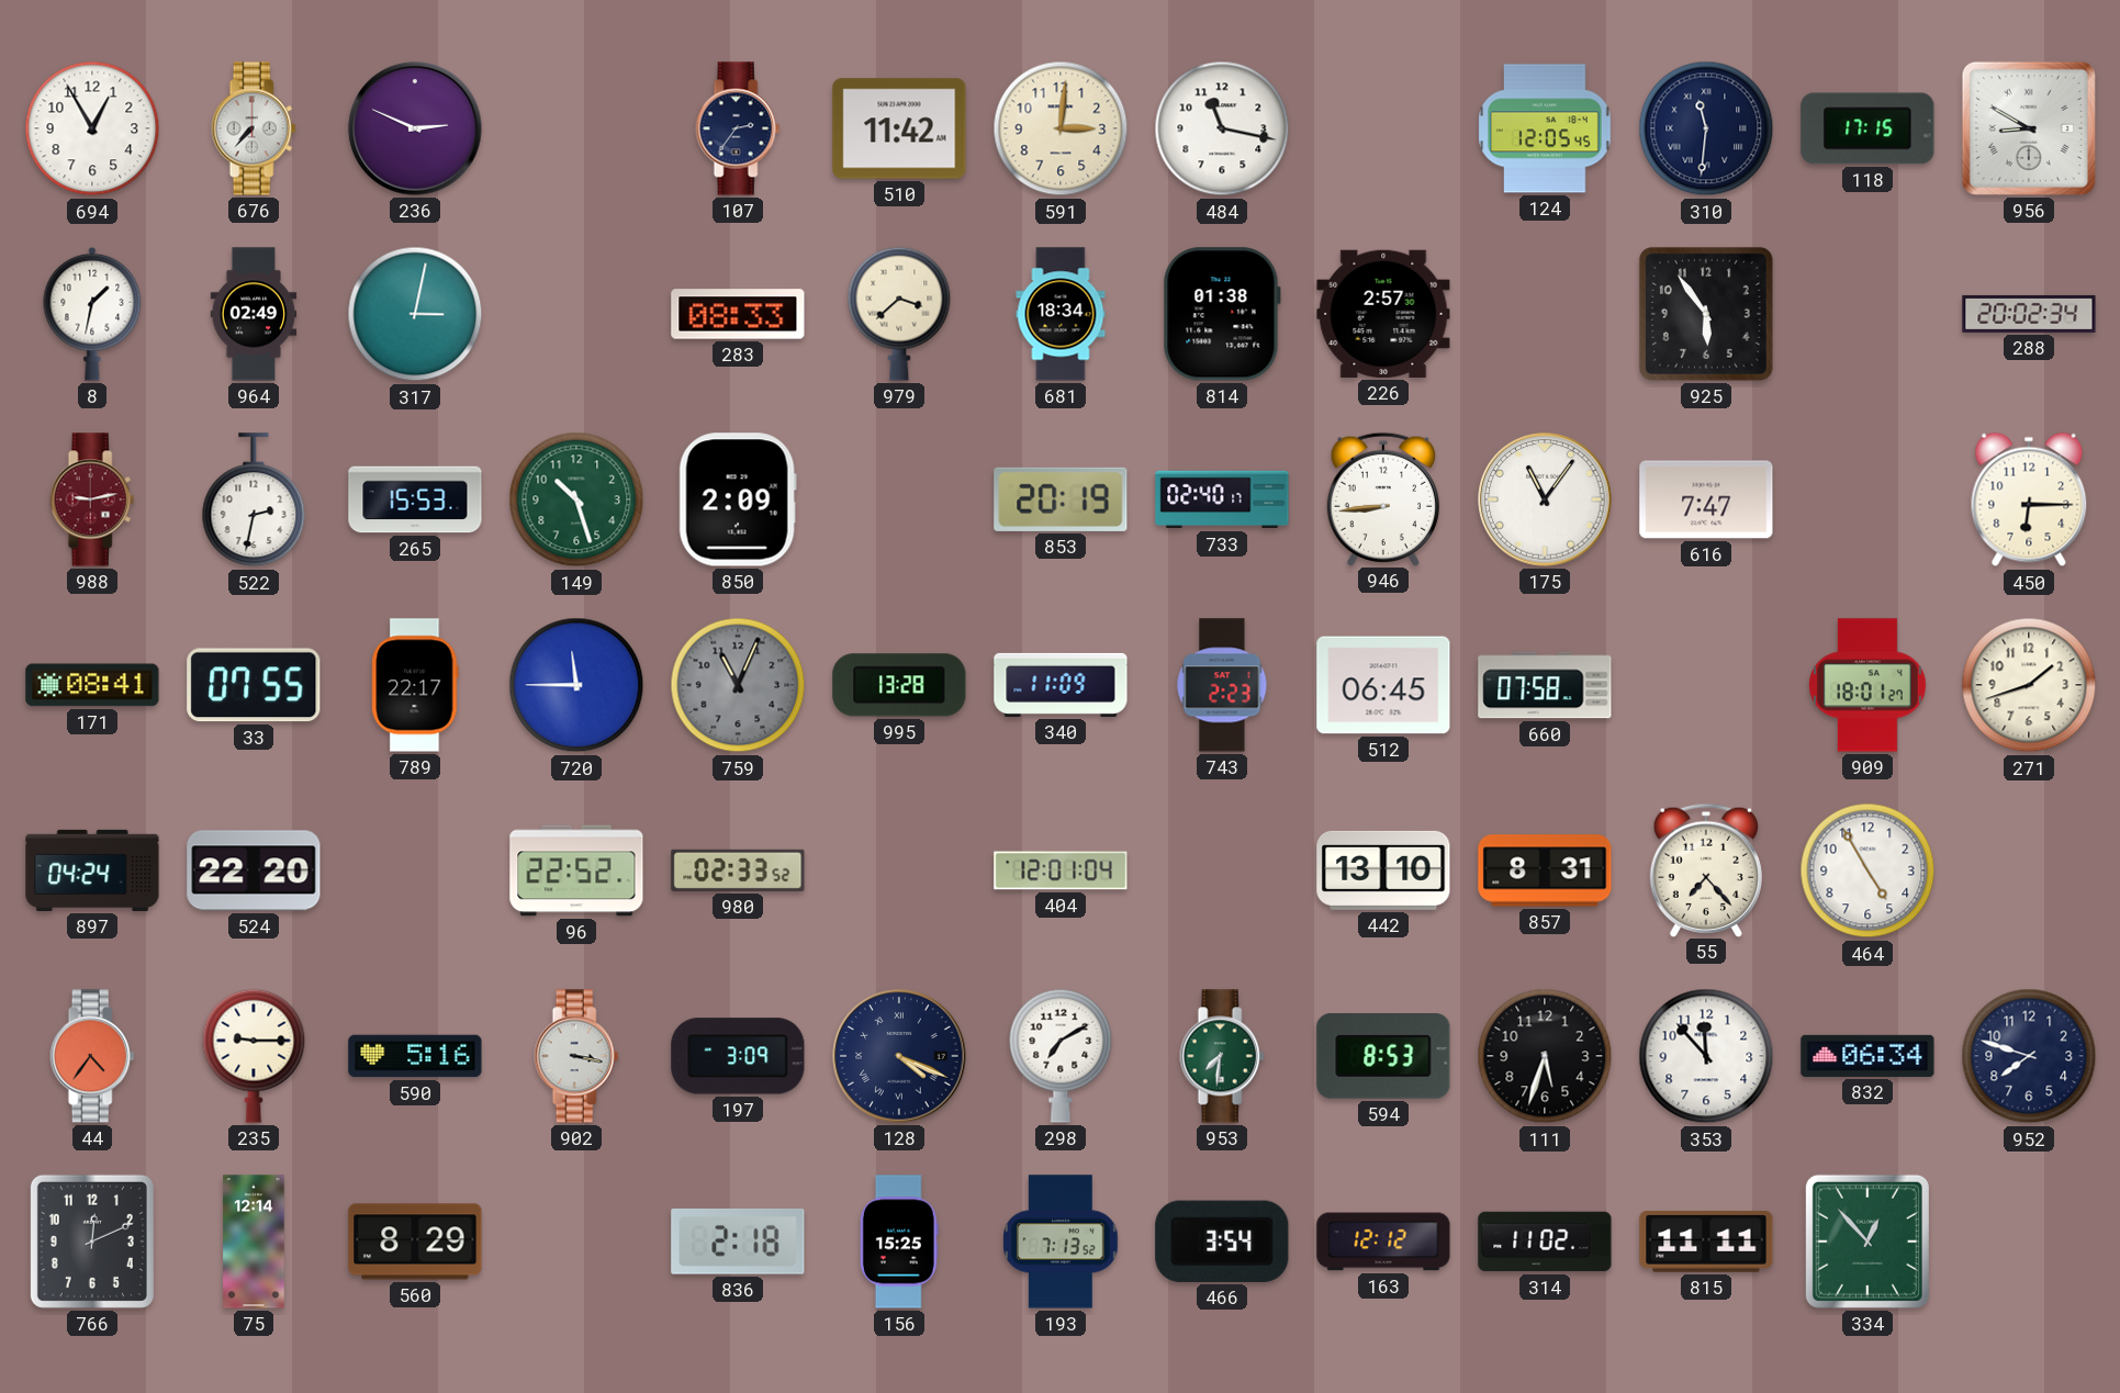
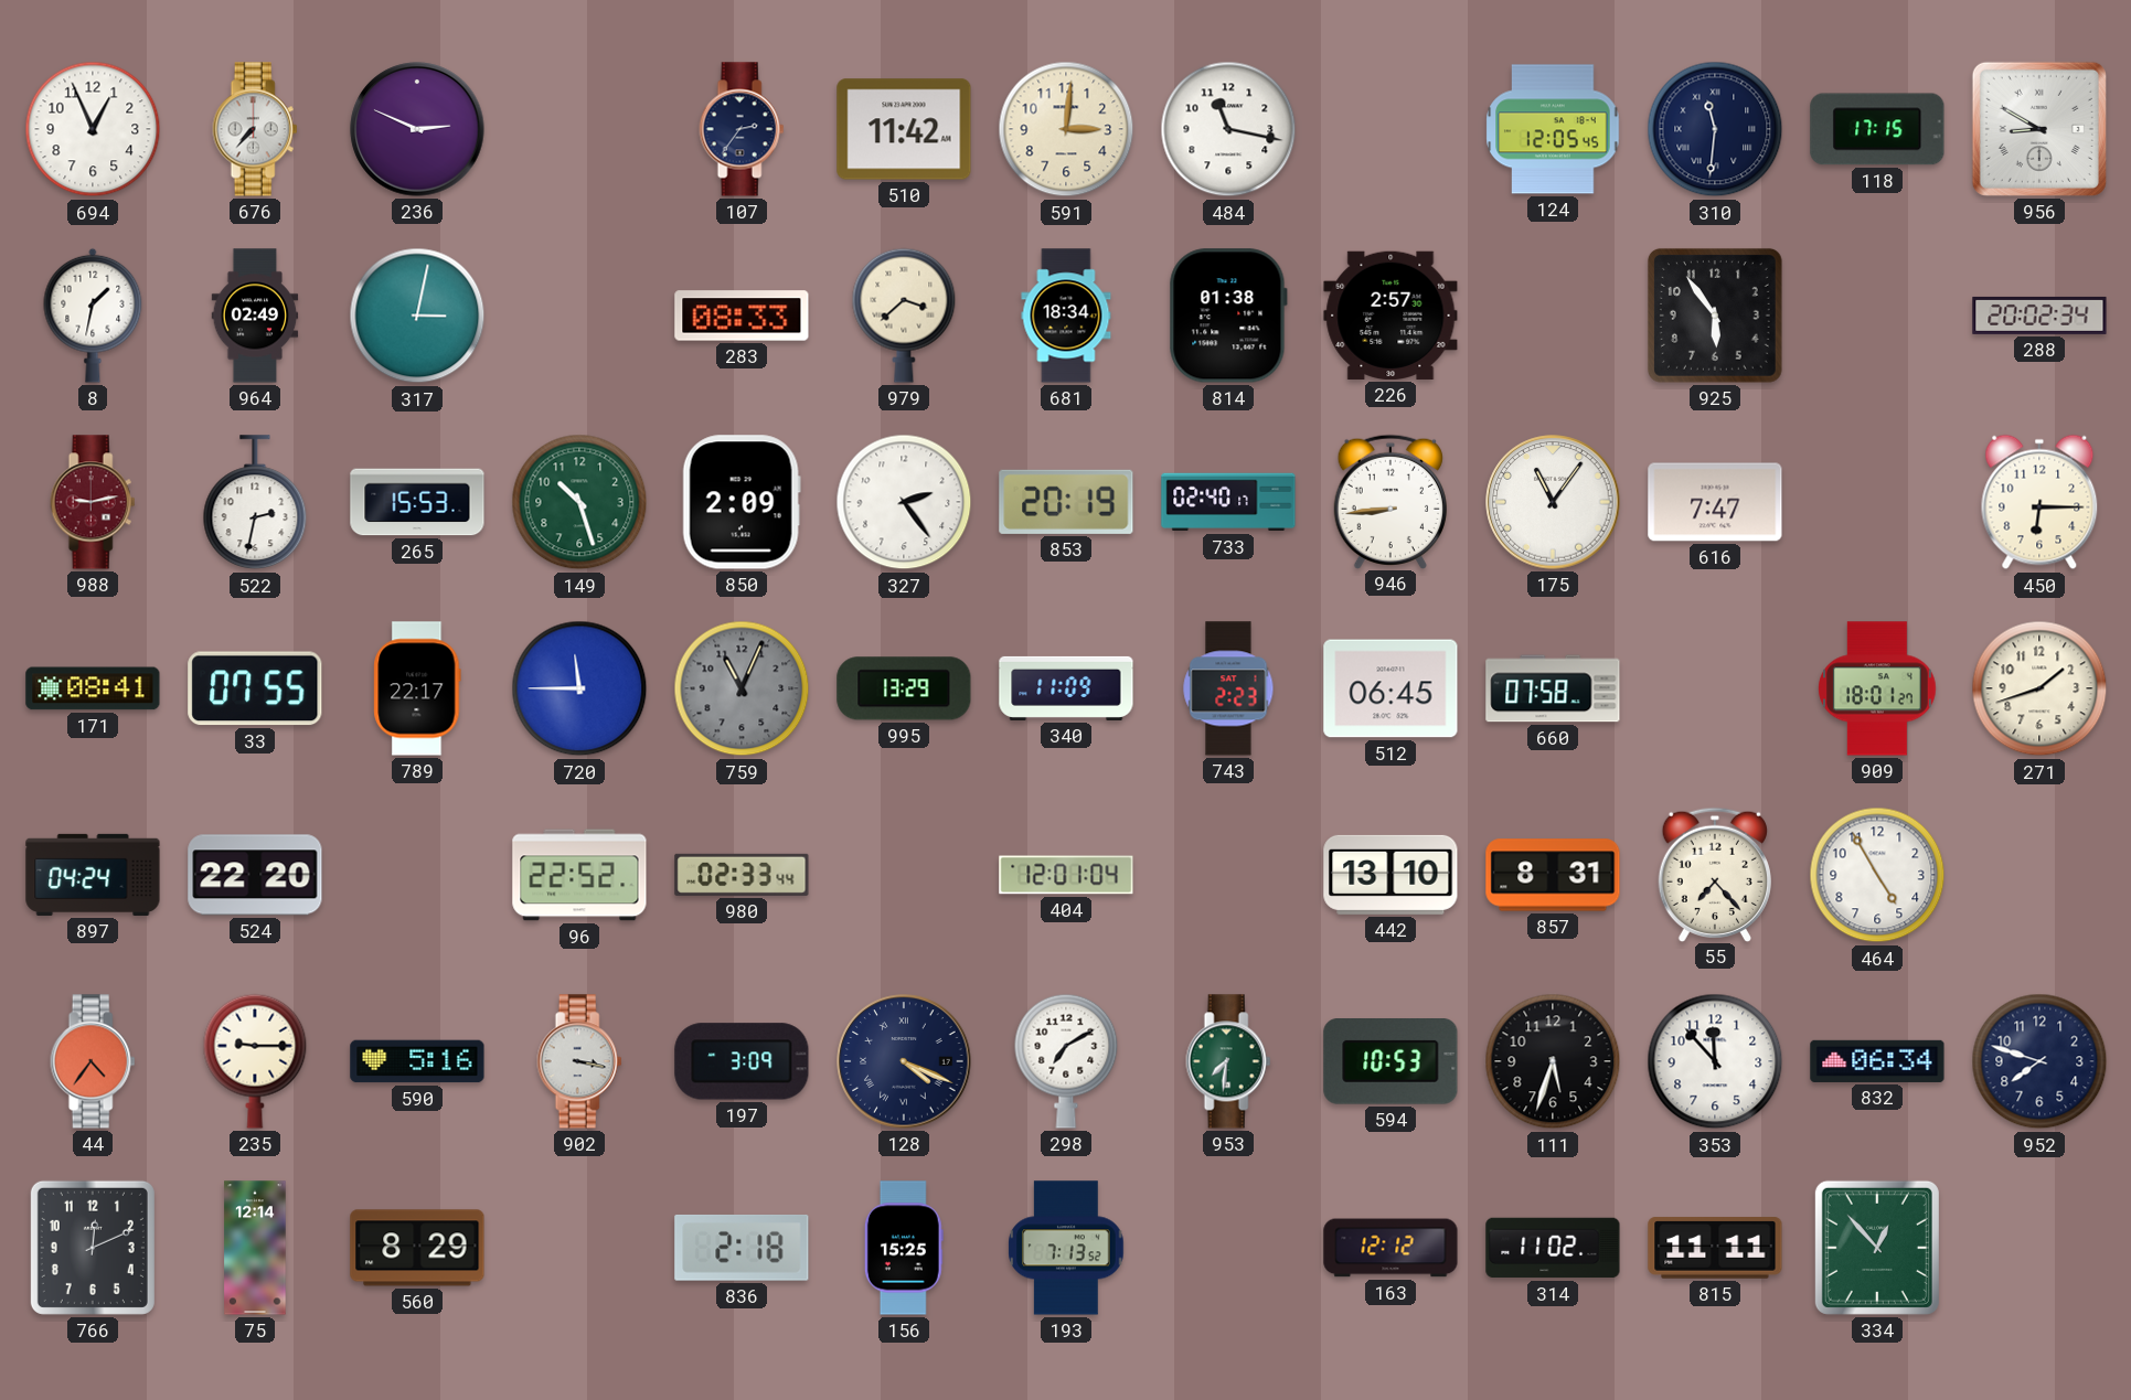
694: 12:55 -> 12:56 (93, 129)
327: none -> 2:24 (904, 502)
995: 13:28 -> 13:29 (904, 688)
980: 02:33:52 -> 02:33:44 (742, 875)
594: 8:53 -> 10:53 (1391, 1062)
466: 3:54 -> none (1222, 1242)
